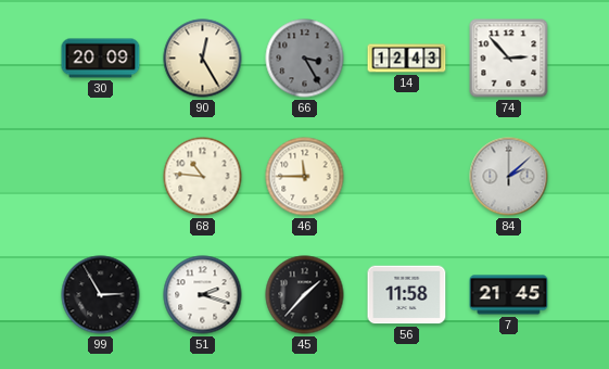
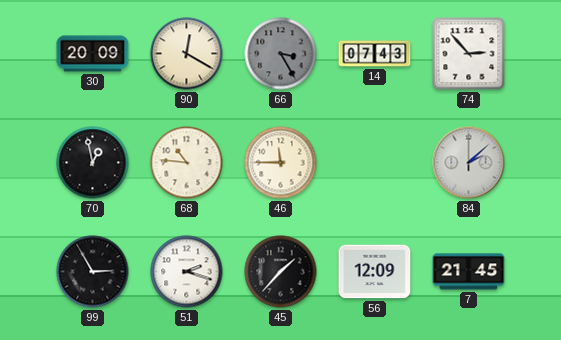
90: 12:25 -> 12:20 (187, 54)
14: 12:43 -> 07:43 (375, 54)
70: none -> 12:58 (93, 163)
56: 11:58 -> 12:09 (375, 272)
